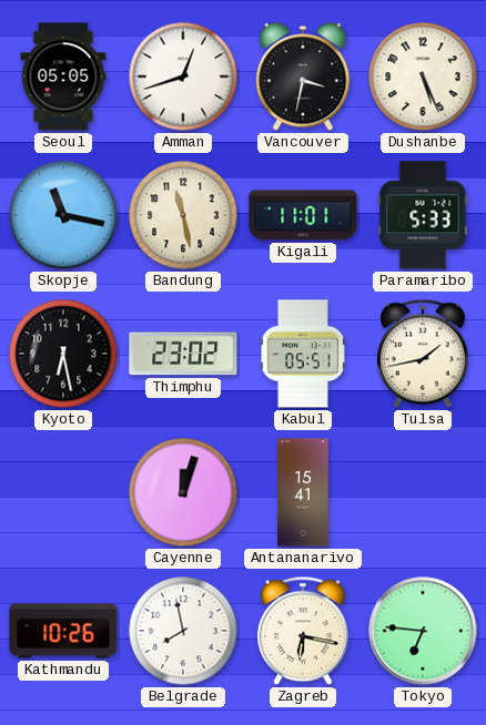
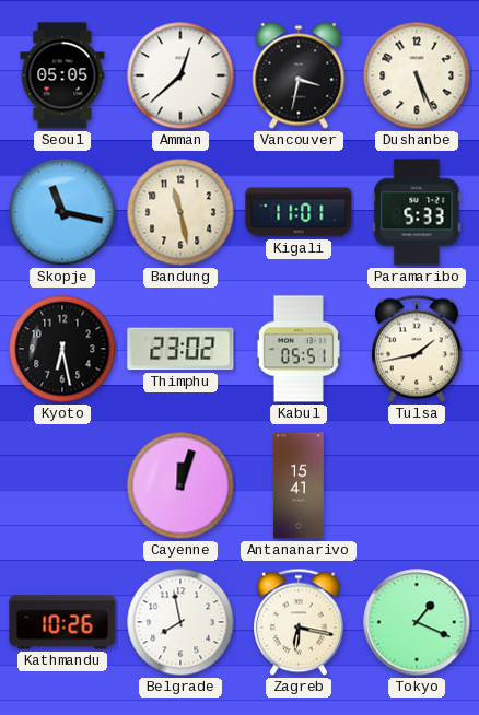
Amman: 12:42 -> 12:38 (180, 75)
Tokyo: 6:46 -> 1:19 (417, 622)
